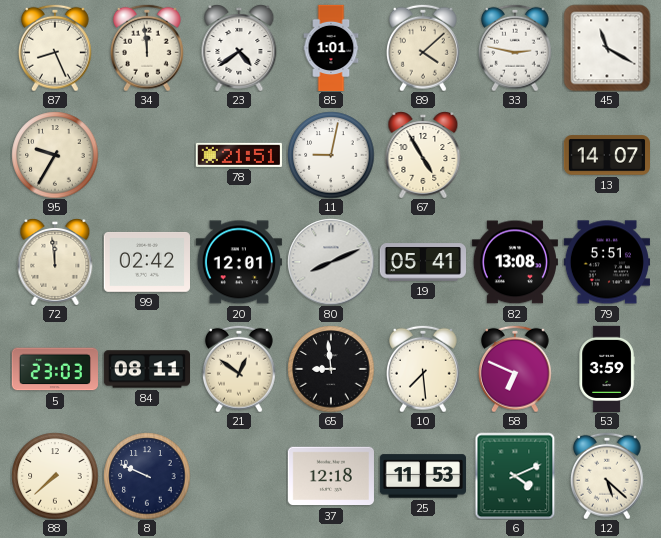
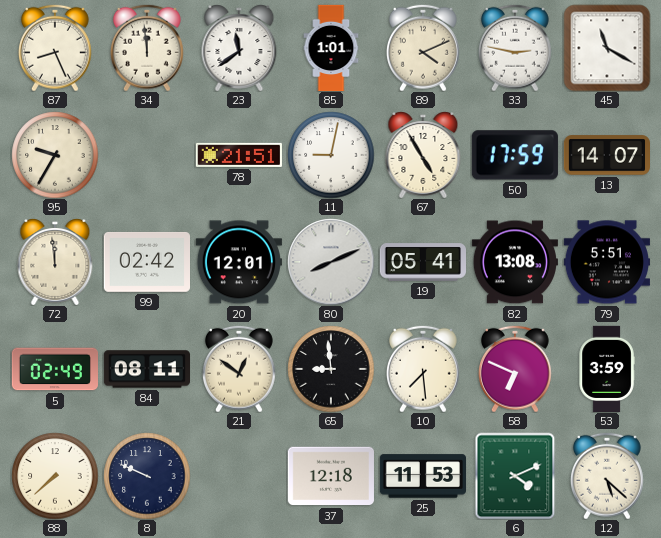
23: 4:39 -> 11:39 (239, 48)
89: 4:08 -> 4:11 (423, 48)
50: none -> 17:59 (515, 155)
5: 23:03 -> 02:49 (54, 369)
